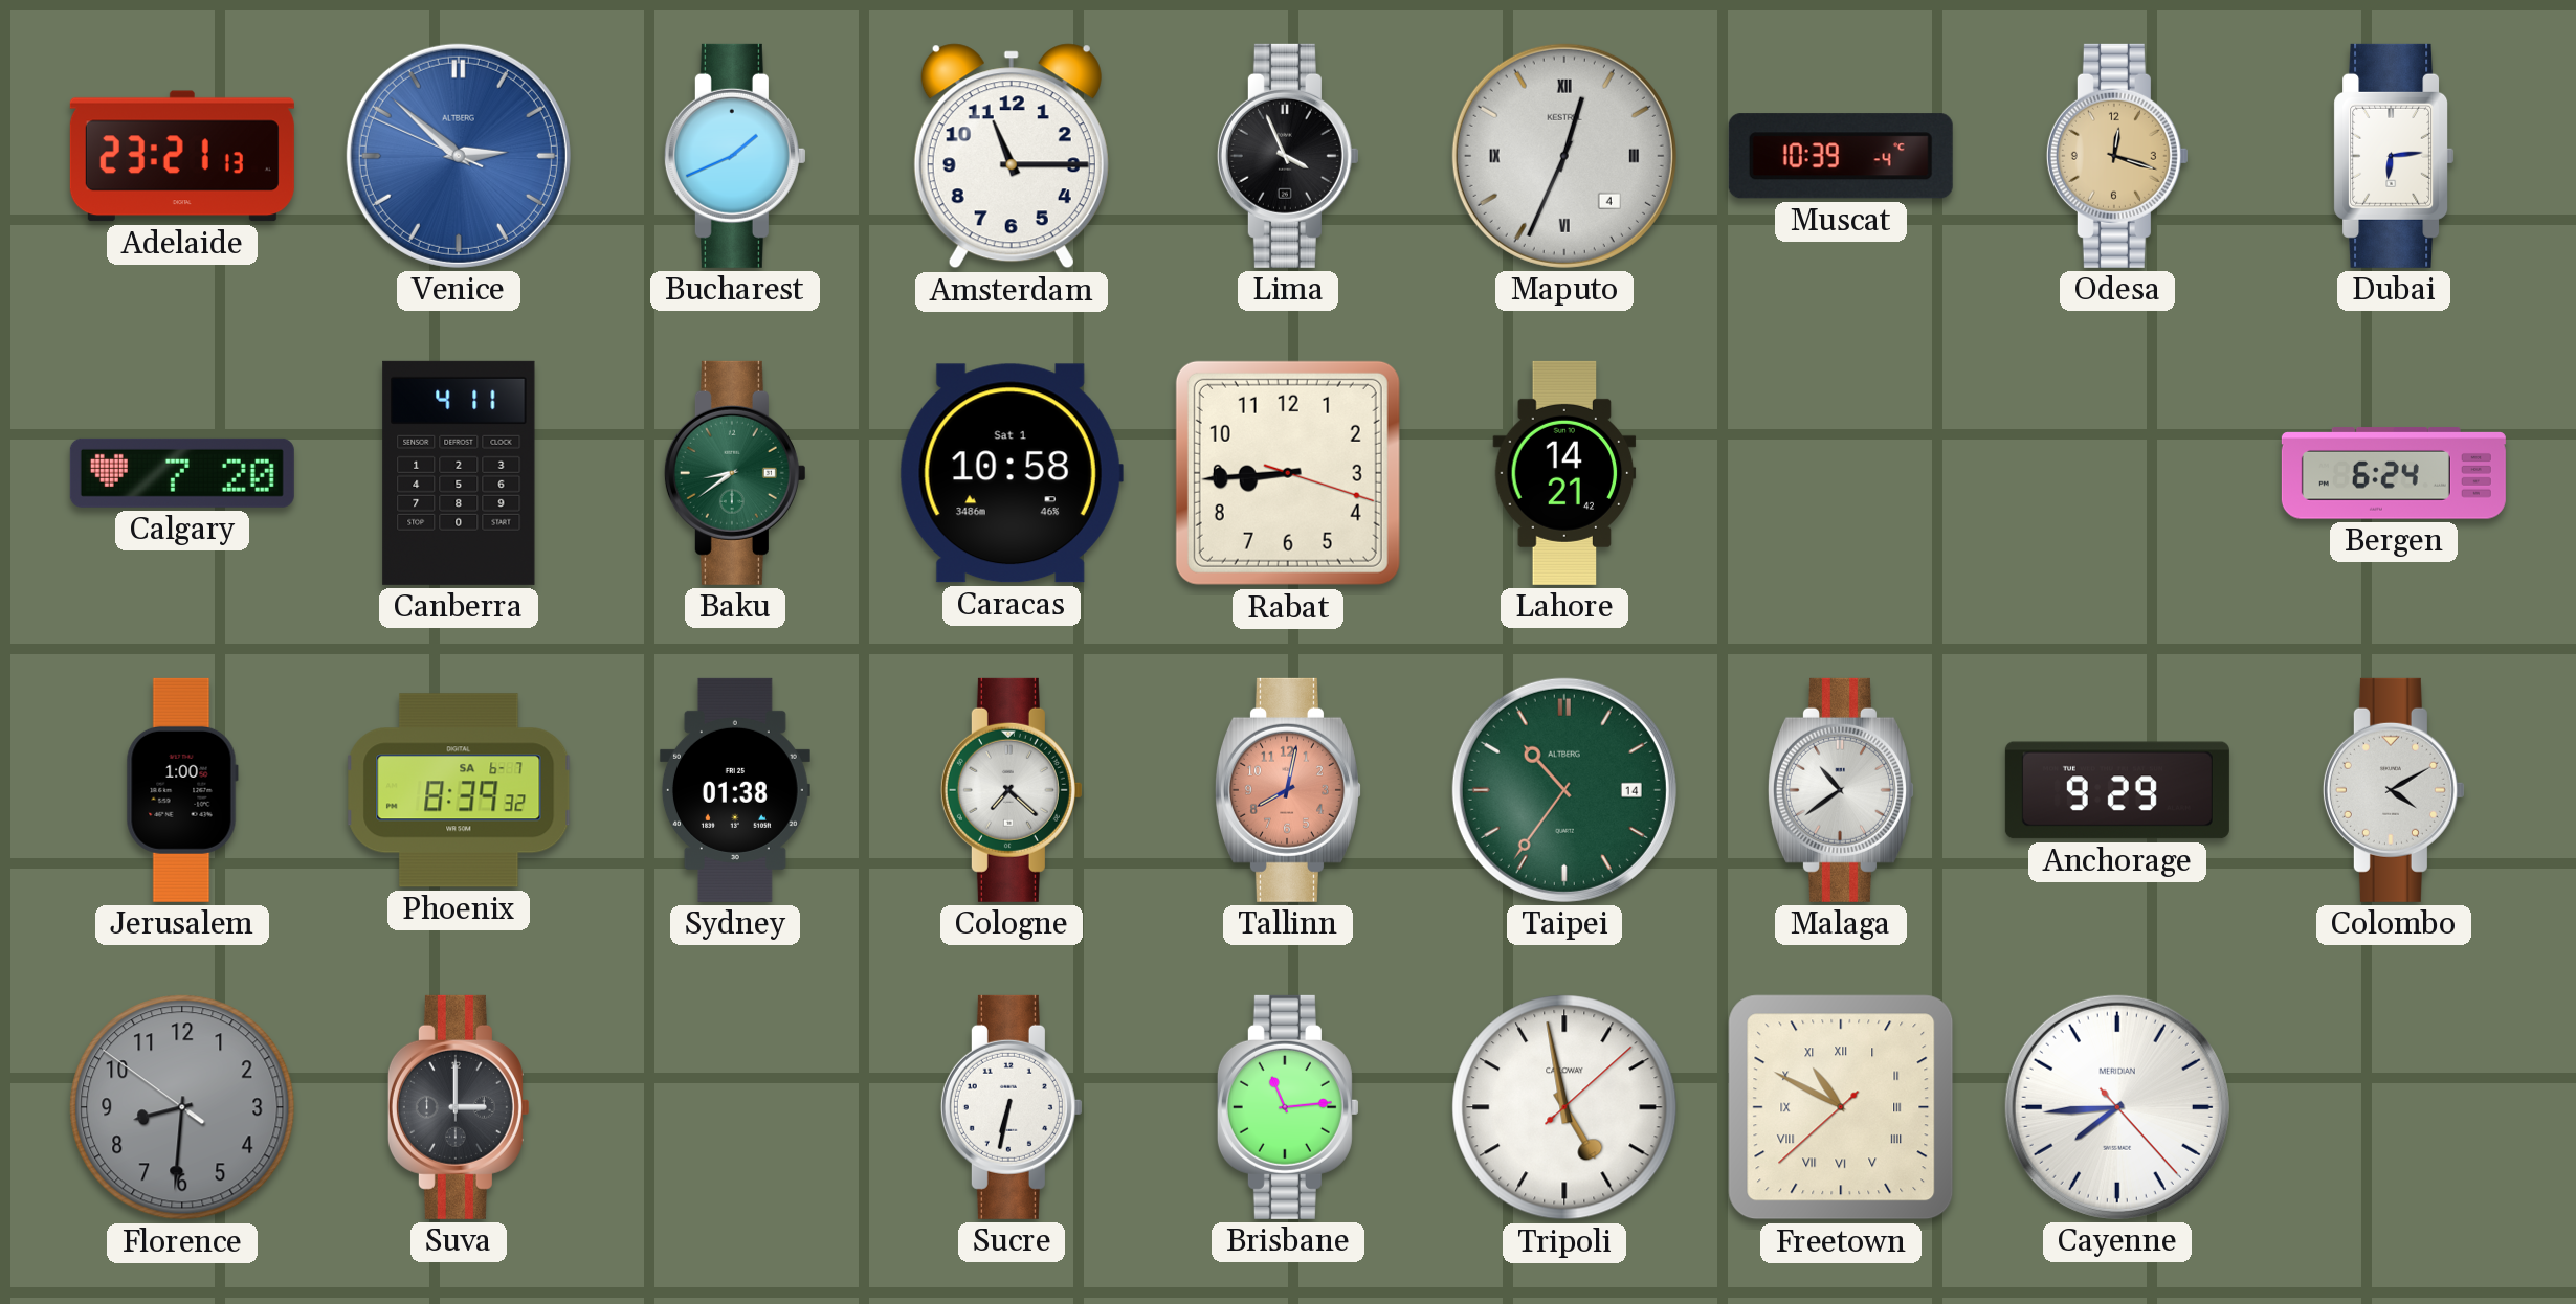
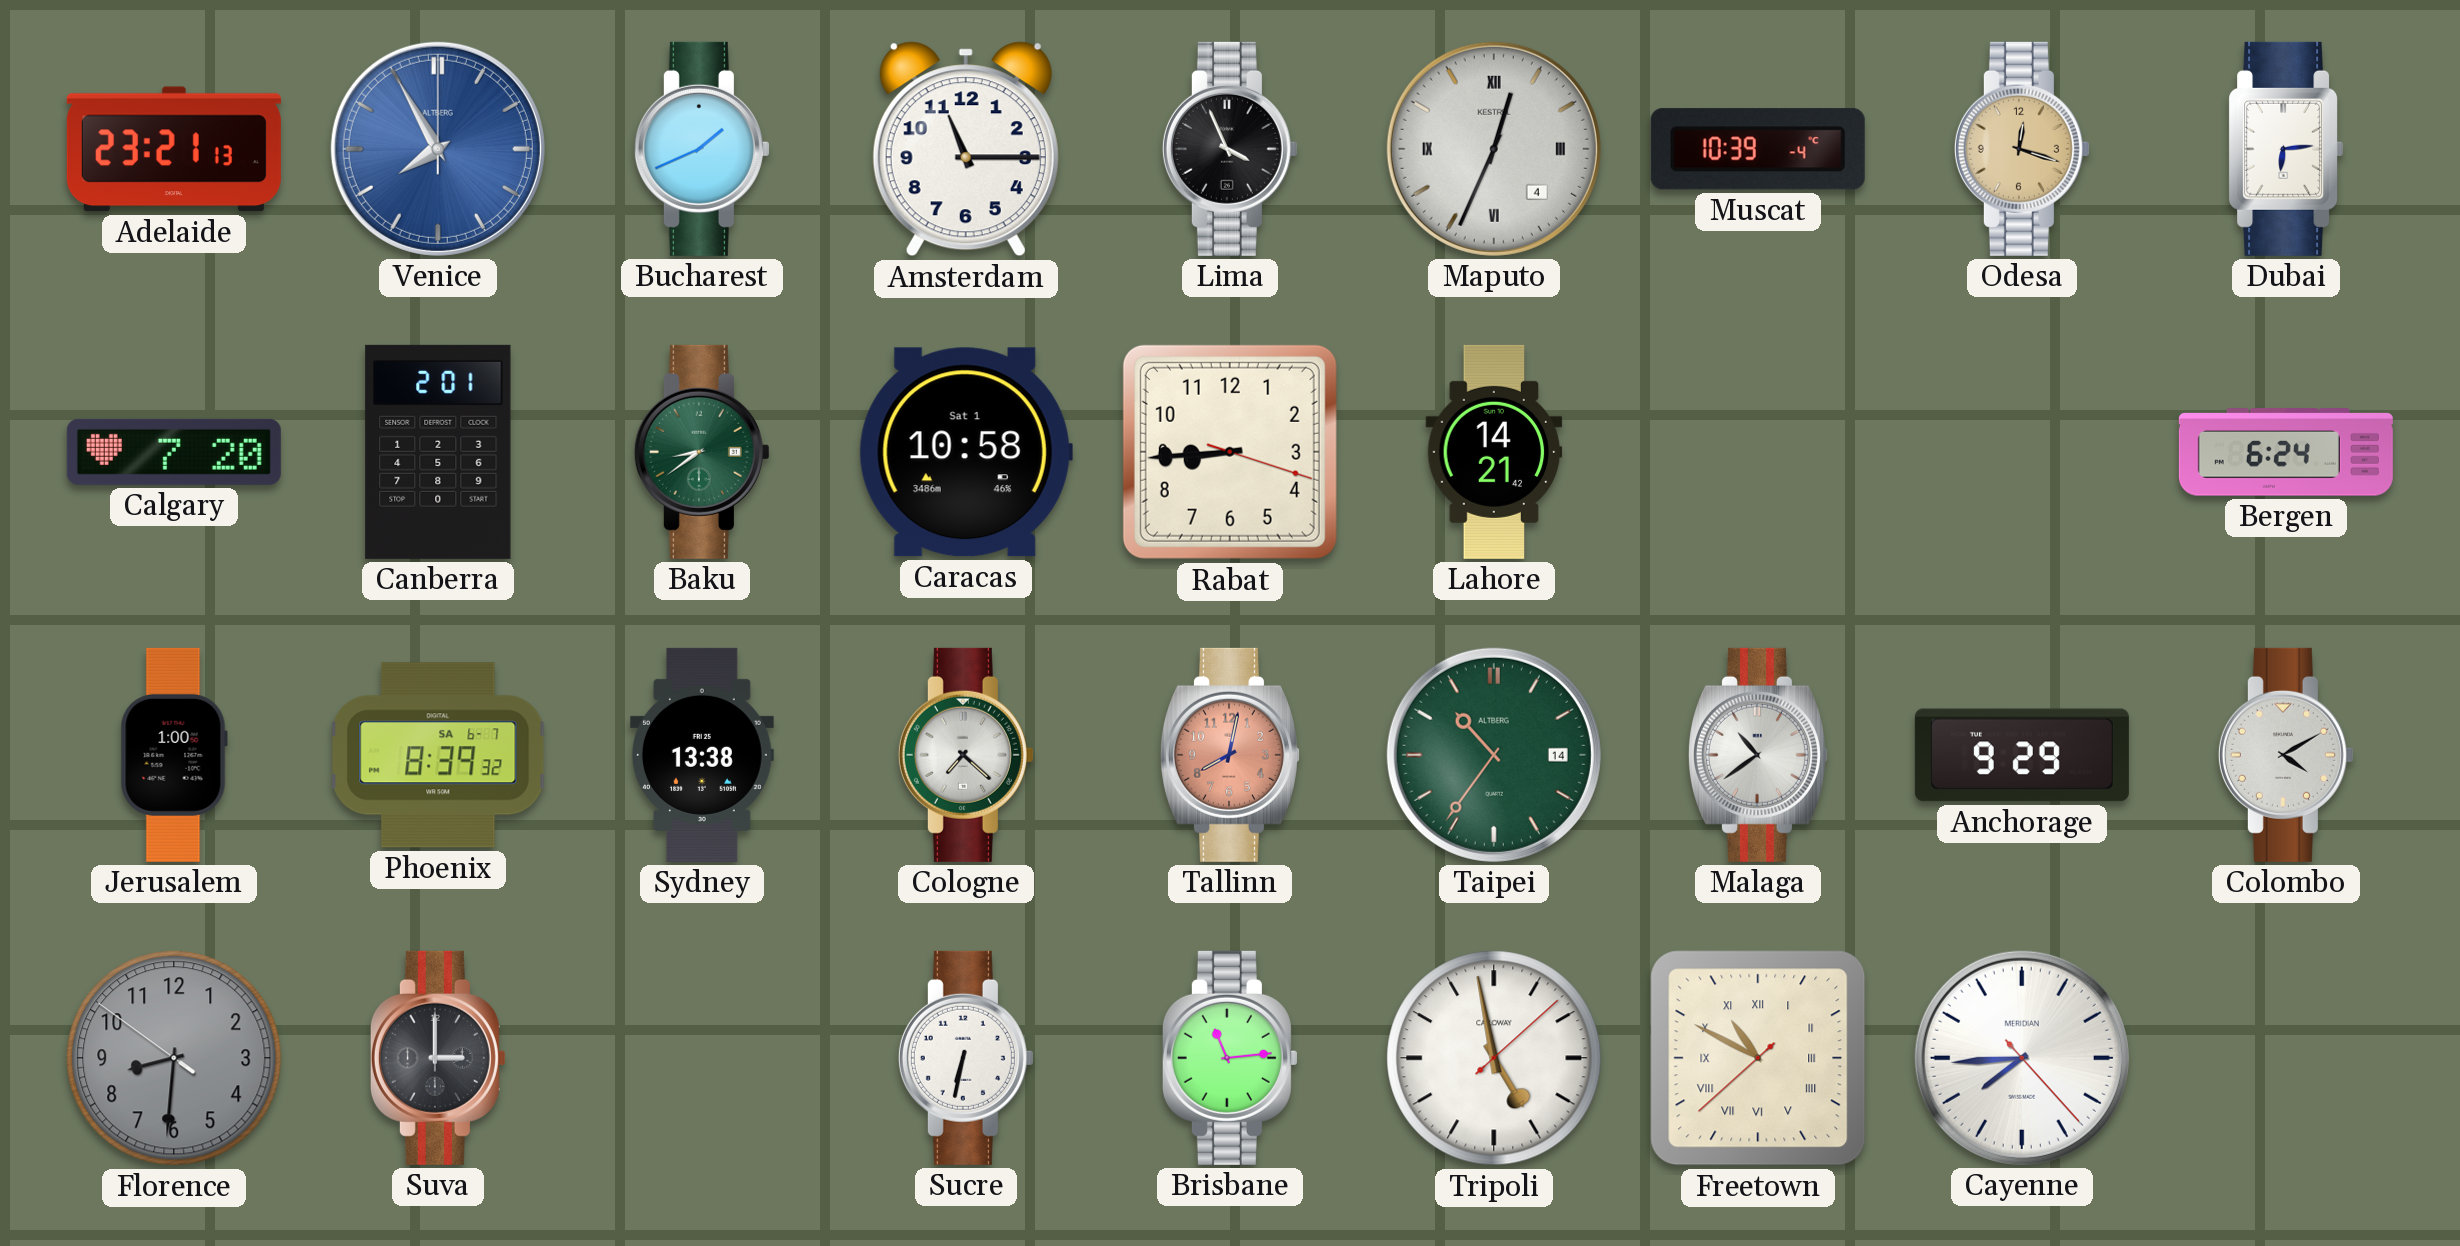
Venice: 2:51 -> 7:55 (438, 149)
Canberra: 4:11 -> 2:01 (438, 452)
Sydney: 01:38 -> 13:38 (702, 755)
